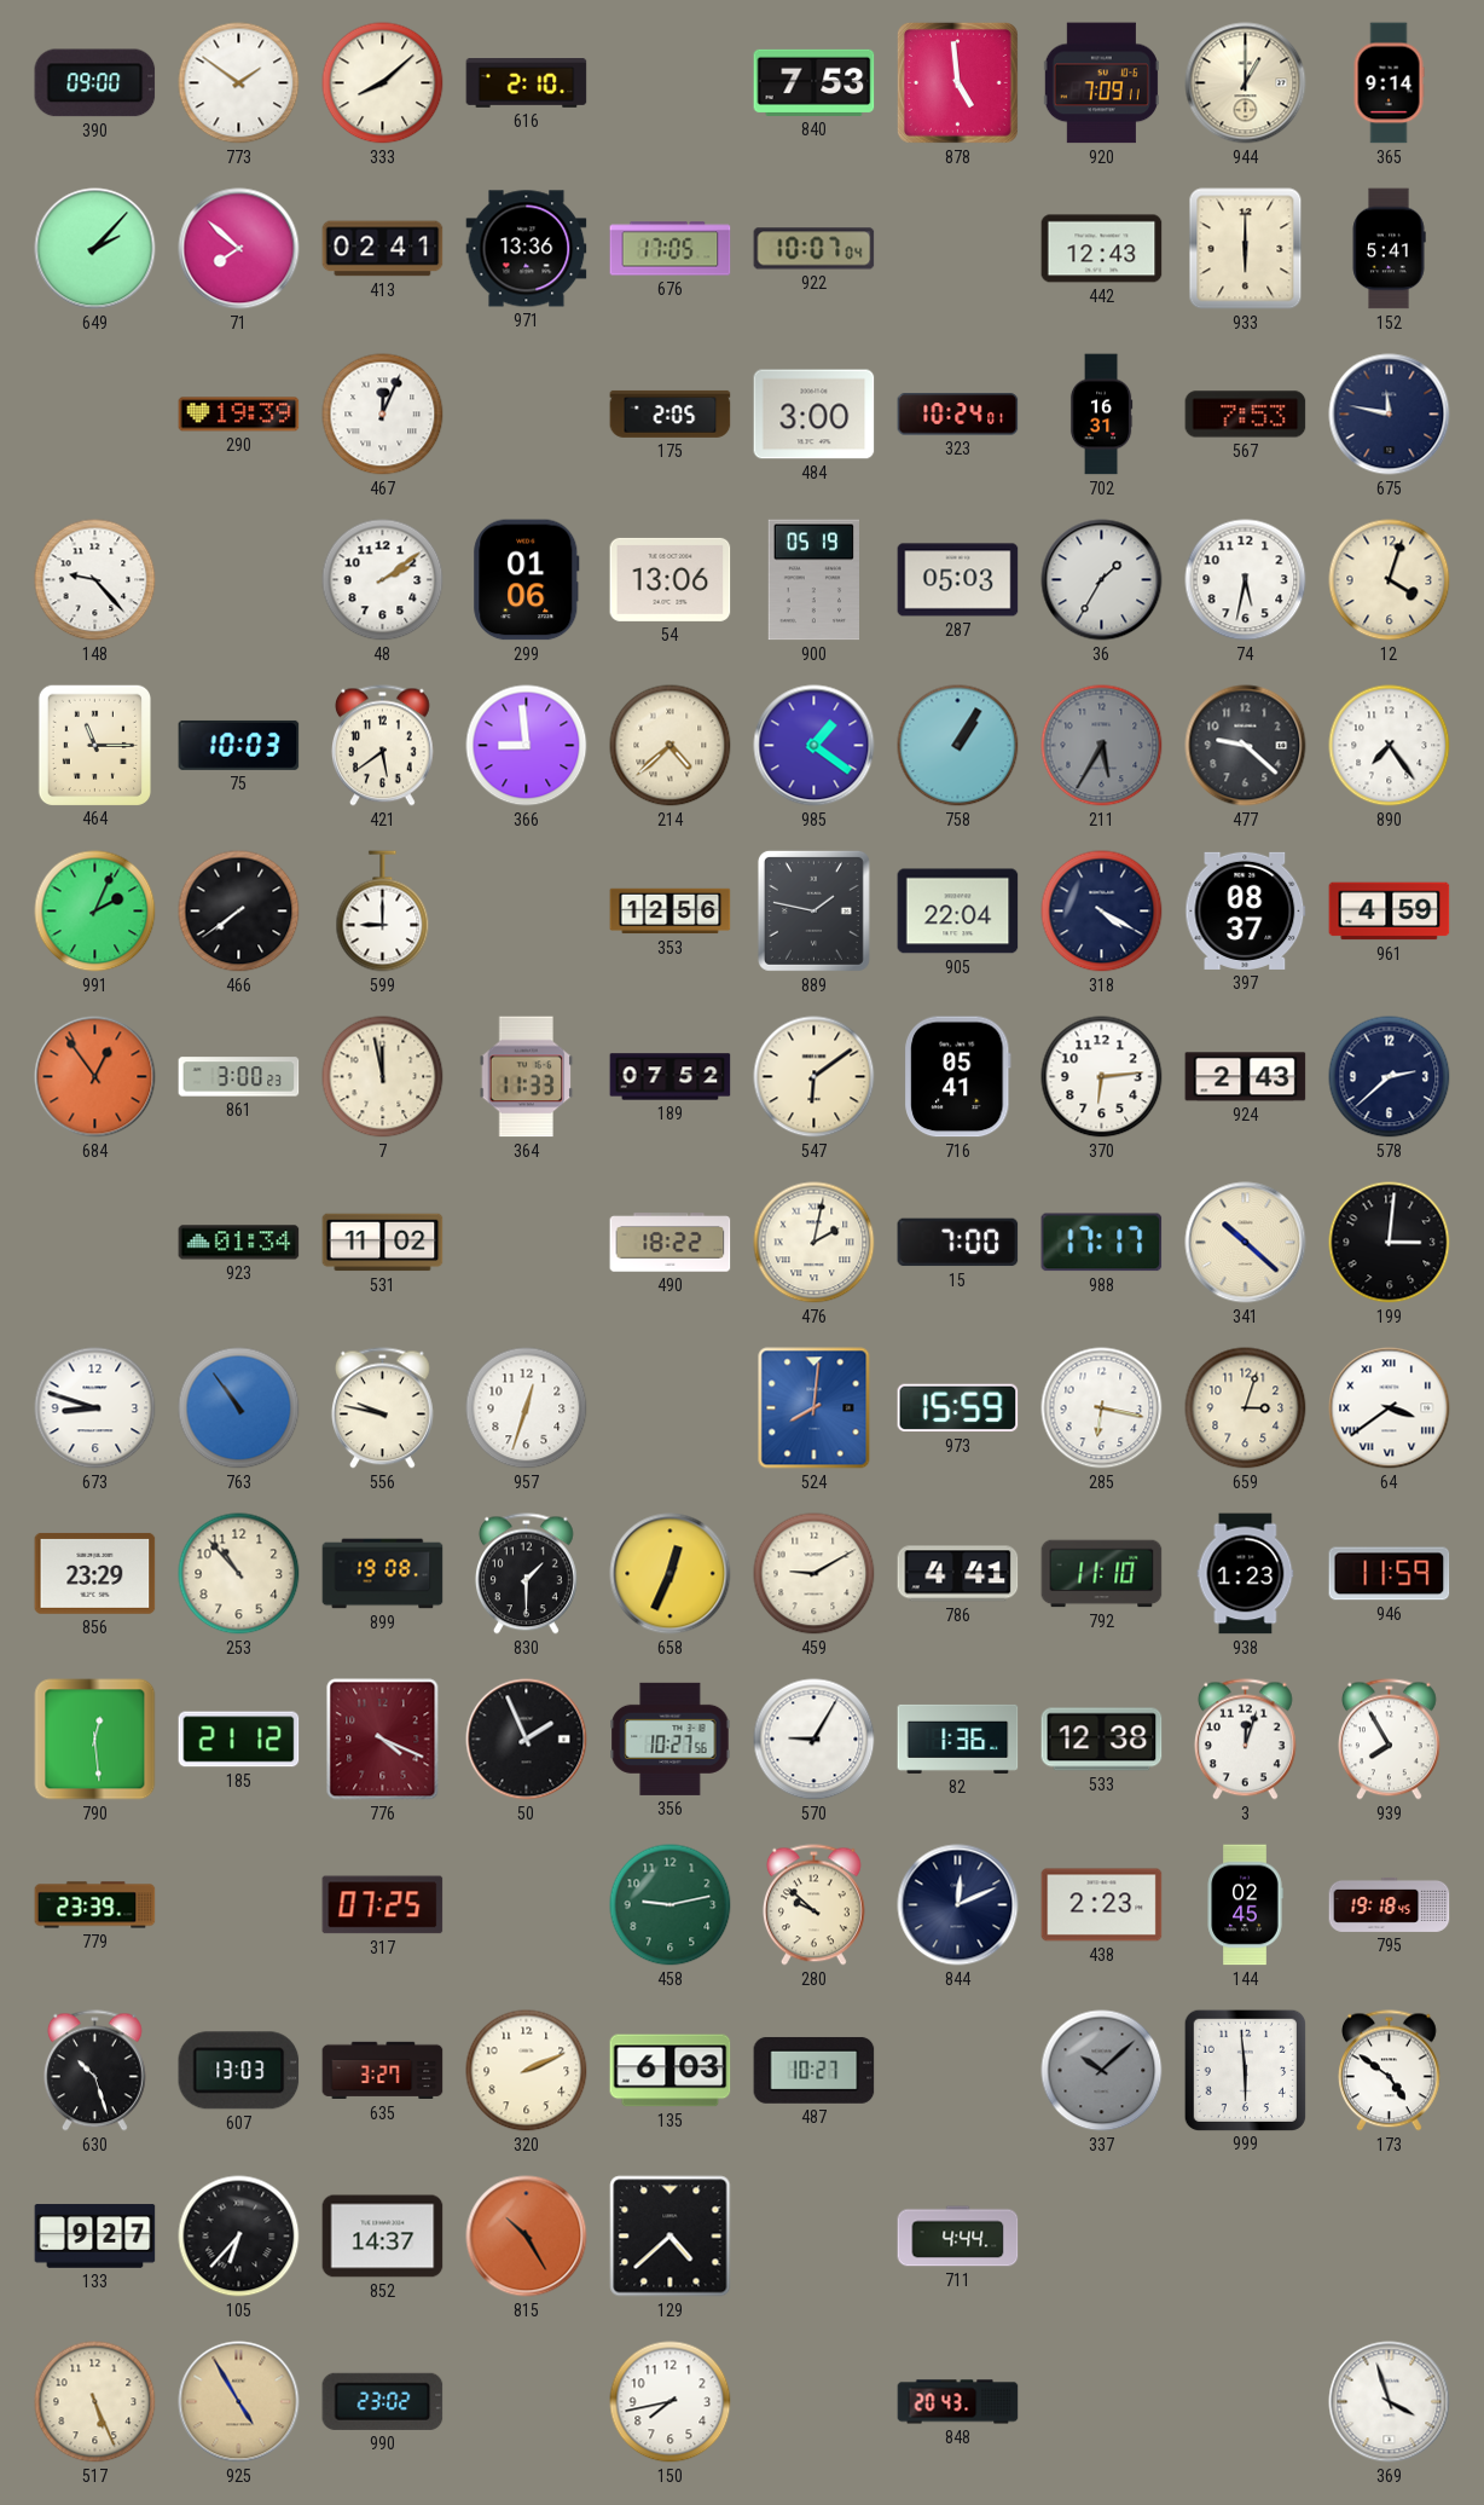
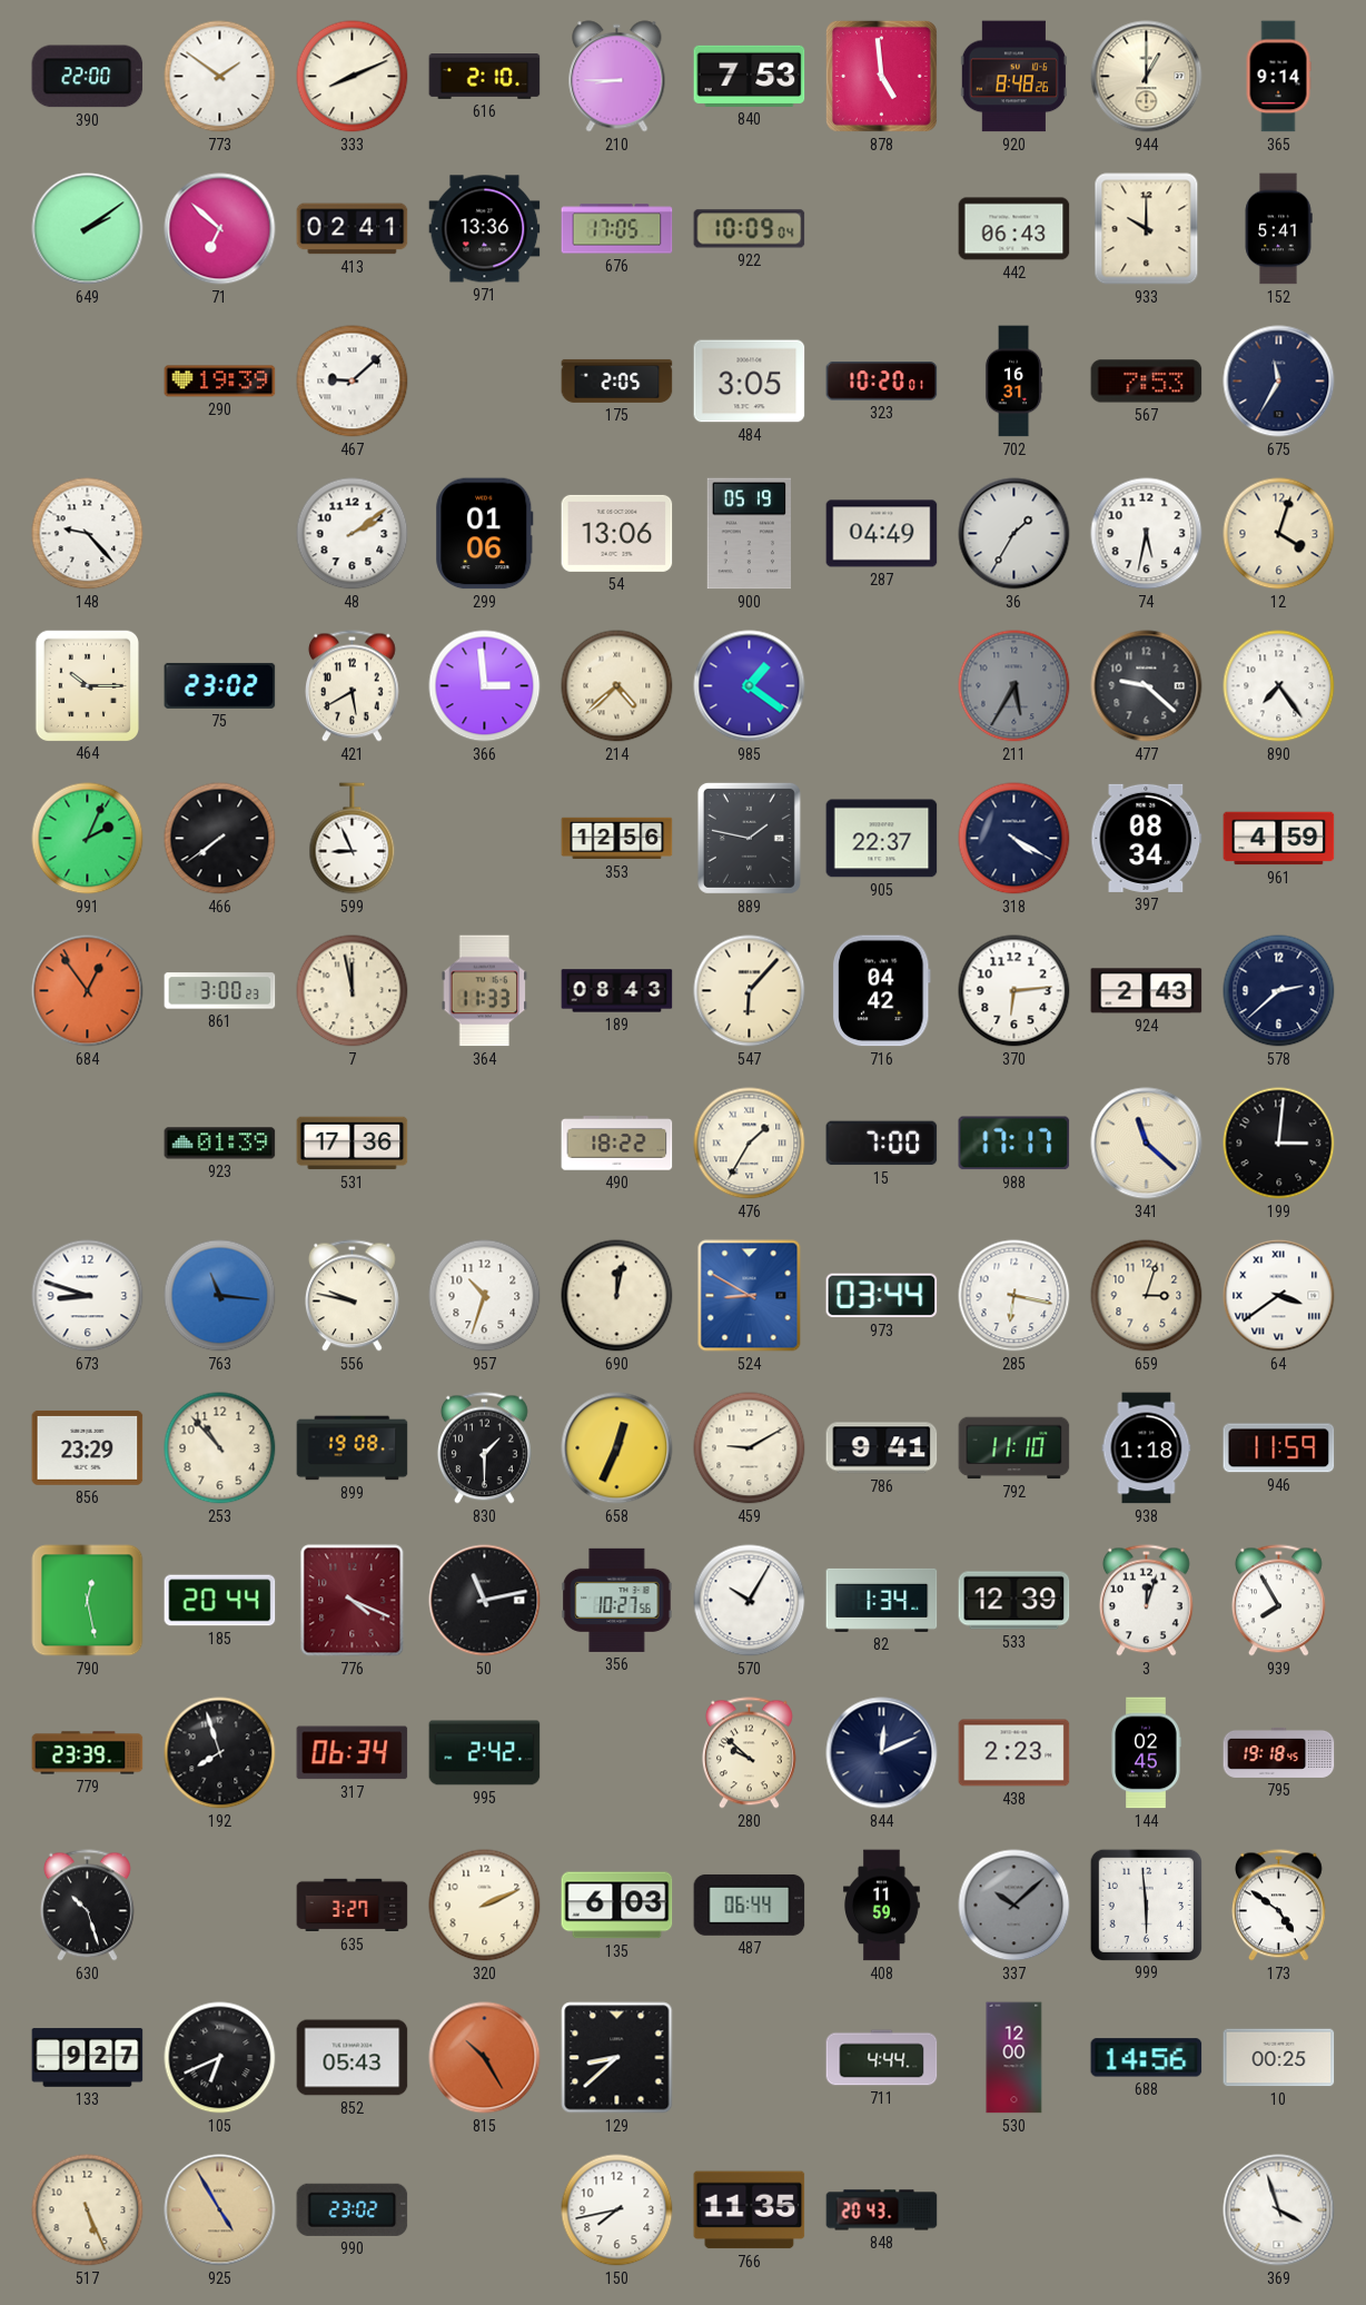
390: 09:00 -> 22:00 (88, 77)
333: 8:08 -> 8:11 (353, 77)
210: none -> 8:45 (617, 77)
920: 7:09 -> 8:48 (1013, 77)
649: 2:07 -> 2:09 (88, 229)
71: 7:52 -> 6:52 (220, 229)
922: 10:07 -> 10:09 (750, 229)
442: 12:43 -> 06:43 (1014, 229)
933: 6:00 -> 10:00 (1147, 229)
467: 12:04 -> 9:08 (353, 382)
484: 3:00 -> 3:05 (750, 382)
323: 10:24 -> 10:20 (882, 382)
675: 11:47 -> 11:35 (1279, 382)
287: 05:03 -> 04:49 (882, 534)
464: 11:15 -> 10:15 (87, 685)
75: 10:03 -> 23:02 (220, 685)
421: 5:39 -> 5:40 (352, 686)
366: 8:59 -> 2:59 (485, 686)
758: 1:05 -> none (958, 746)
599: 9:00 -> 8:56 (353, 839)
905: 22:04 -> 22:37 (882, 839)
397: 08:37 -> 08:34 (1147, 838)
189: 07:52 -> 08:43 (617, 991)
547: 6:09 -> 6:07 (750, 991)
716: 05:41 -> 04:42 (881, 991)
923: 01:34 -> 01:39 (220, 1144)
531: 11:02 -> 17:36 (353, 1144)
476: 2:02 -> 1:35 (750, 1144)
341: 10:22 -> 11:22 (1147, 1144)
763: 10:54 -> 11:16 (220, 1296)
957: 12:33 -> 10:33 (485, 1296)
690: none -> 12:02 (617, 1296)
524: 8:01 -> 8:50 (750, 1296)
973: 15:59 -> 03:44 (882, 1296)
786: 4:41 -> 9:41 (882, 1448)
938: 1:23 -> 1:18 (1147, 1448)
790: 12:29 -> 12:28 (88, 1601)
185: 21:12 -> 20:44 (220, 1601)
50: 1:56 -> 11:13 (485, 1601)
570: 9:05 -> 10:05 (750, 1601)
82: 1:36 -> 1:34 (882, 1600)
533: 12:38 -> 12:39 (1014, 1601)
192: none -> 7:57 (220, 1753)
317: 07:25 -> 06:34 (353, 1753)
995: none -> 2:42 (485, 1753)
458: 9:13 -> none (671, 1905)
607: 13:03 -> none (239, 2071)
487: 10:27 -> 06:44 (750, 1905)
408: none -> 11:59 (882, 1906)
105: 6:37 -> 6:41 (220, 2058)
852: 14:37 -> 05:43 (353, 2058)
129: 4:38 -> 8:38 (617, 2058)
530: none -> 12:00 (1014, 2058)
688: none -> 14:56 (1147, 2058)
10: none -> 00:25 (1279, 2058)
766: none -> 11:35 (750, 2210)
